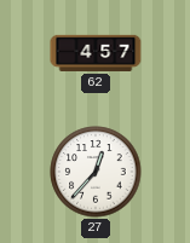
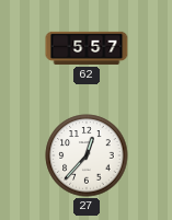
62: 4:57 -> 5:57 (87, 48)
